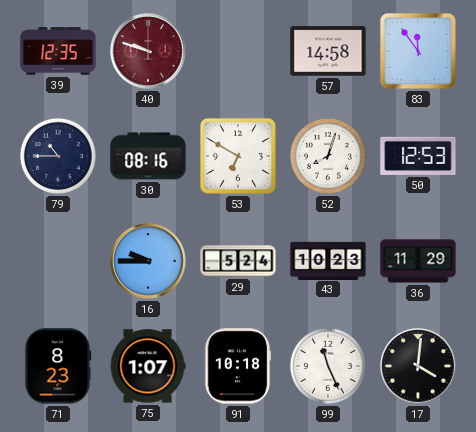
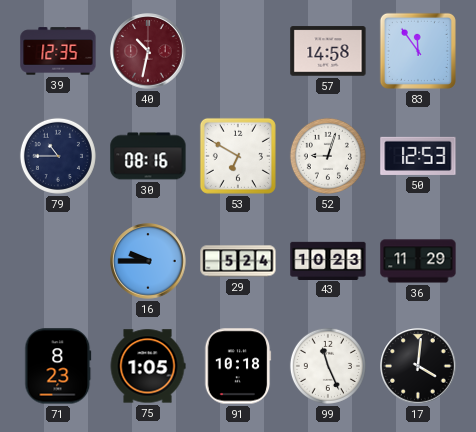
40: 9:48 -> 10:32 (148, 51)
52: 8:03 -> 9:03 (328, 156)
75: 1:07 -> 1:05 (148, 366)
